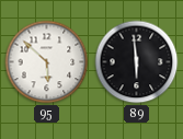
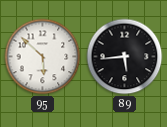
89: 5:59 -> 5:44 (125, 57)
